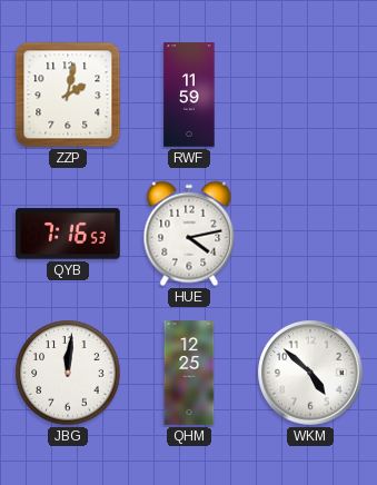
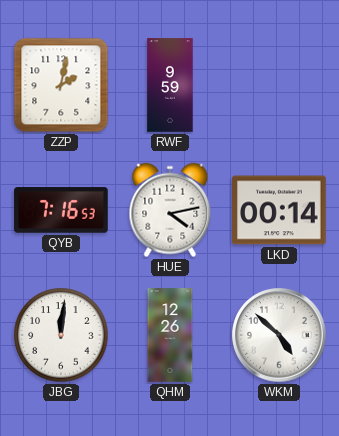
RWF: 11:59 -> 9:59 (170, 85)
LKD: none -> 00:14 (279, 210)
QHM: 12:25 -> 12:26 (170, 335)
